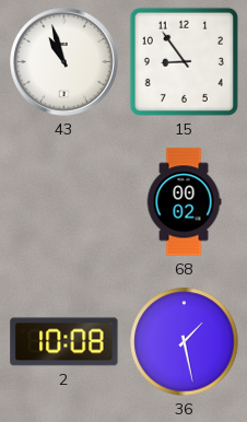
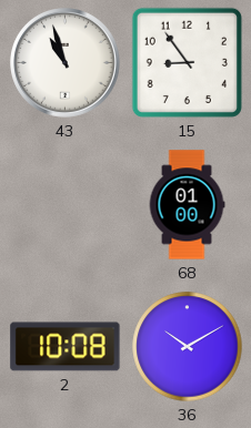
68: 00:02 -> 01:00 (187, 205)
36: 1:28 -> 10:10 (188, 347)
